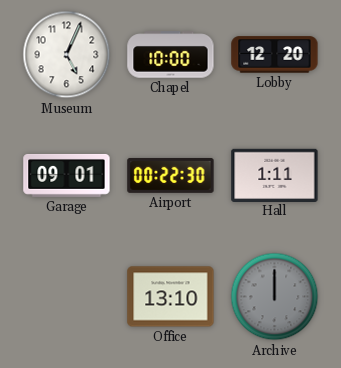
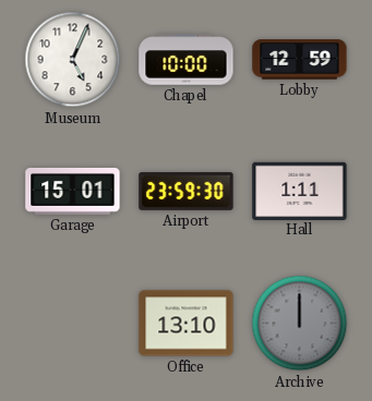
Lobby: 12:20 -> 12:59 (300, 60)
Garage: 09:01 -> 15:01 (73, 191)
Airport: 00:22 -> 23:59 (187, 191)
